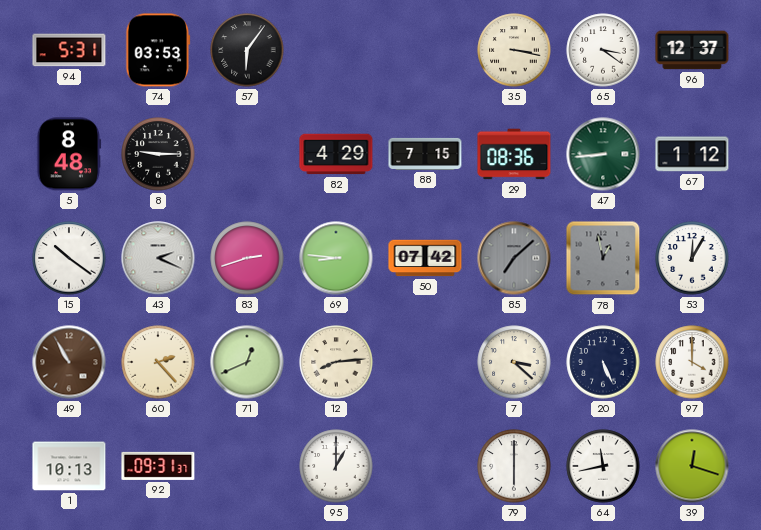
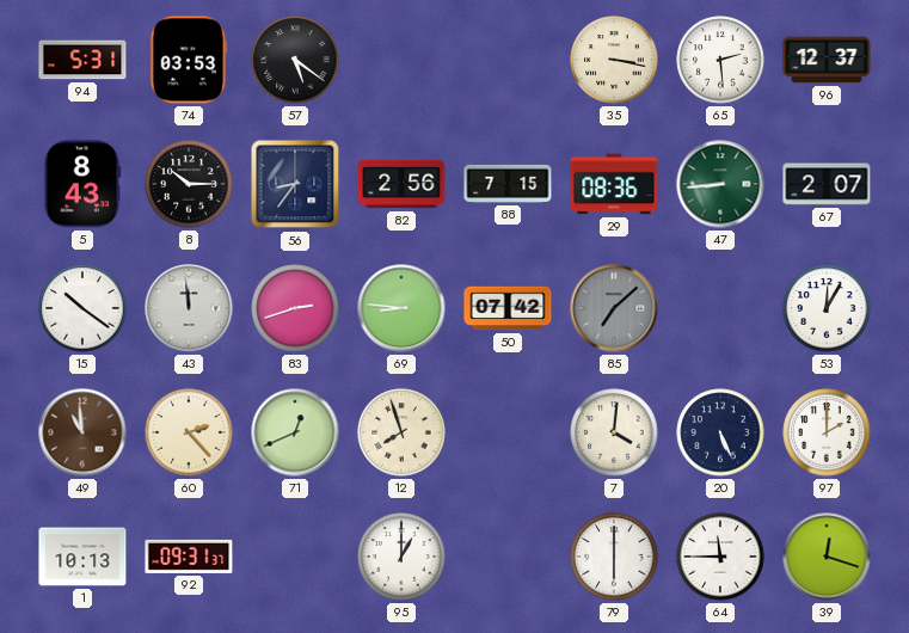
57: 6:06 -> 5:21 (295, 60)
65: 3:21 -> 2:29 (720, 60)
5: 8:48 -> 8:43 (82, 184)
8: 9:15 -> 10:15 (189, 184)
56: none -> 8:36 (295, 184)
82: 4:29 -> 2:56 (401, 184)
67: 1:12 -> 2:07 (827, 184)
43: 2:19 -> 11:59 (189, 308)
78: 12:58 -> none (603, 258)
49: 10:55 -> 10:59 (82, 432)
12: 8:14 -> 7:57 (401, 432)
7: 3:22 -> 4:01 (614, 432)
97: 4:00 -> 2:00 (827, 432)
64: 11:43 -> 11:45 (720, 557)
